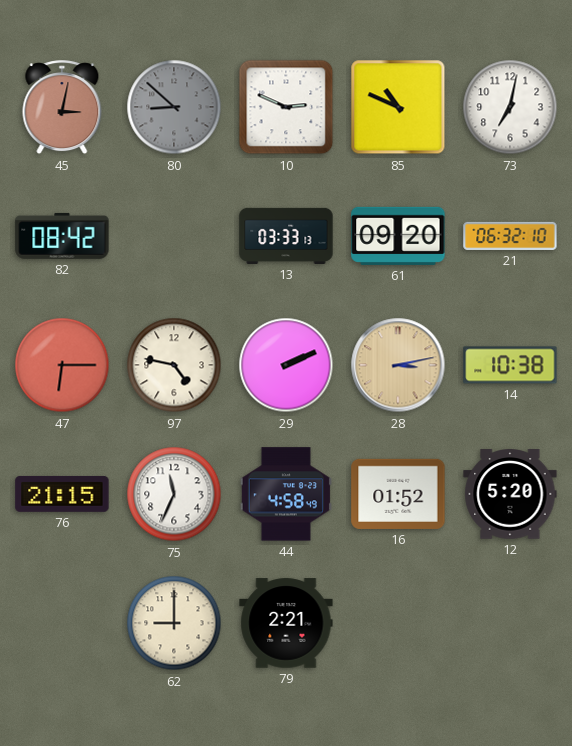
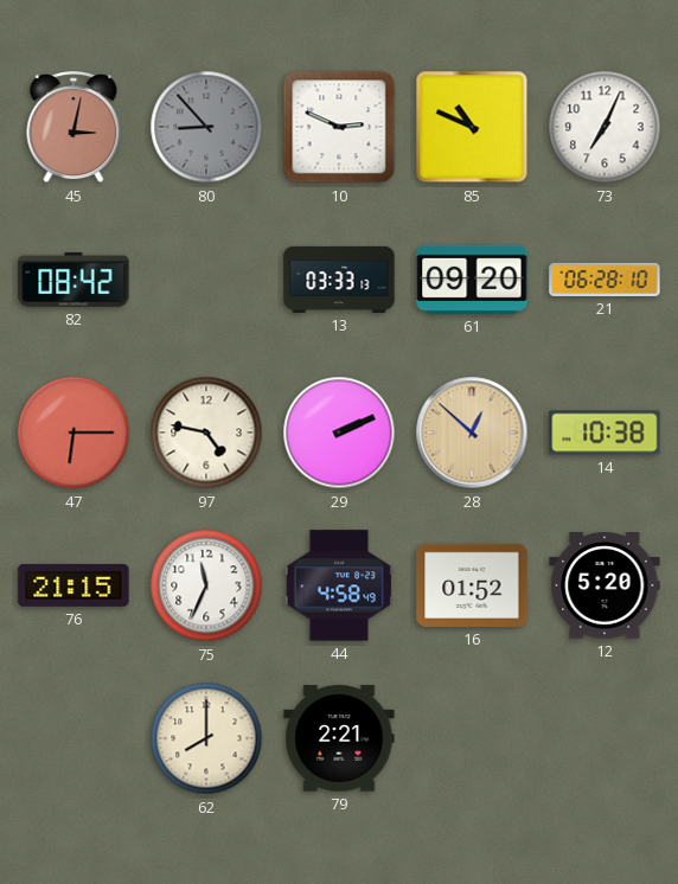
80: 8:52 -> 8:53 (206, 127)
73: 7:02 -> 7:04 (605, 127)
21: 06:32 -> 06:28 (605, 280)
28: 3:13 -> 12:52 (472, 433)
62: 9:00 -> 8:00 (206, 738)
